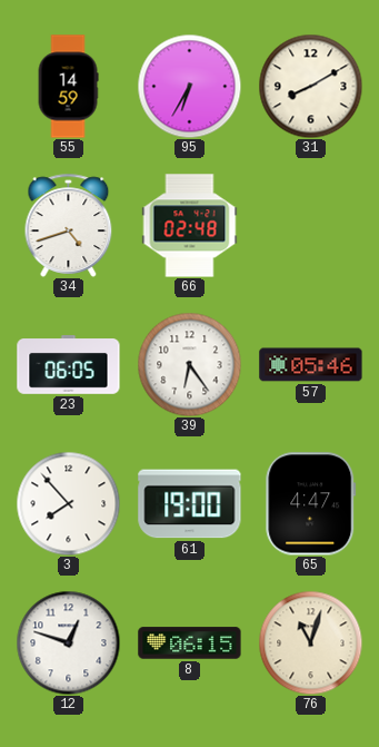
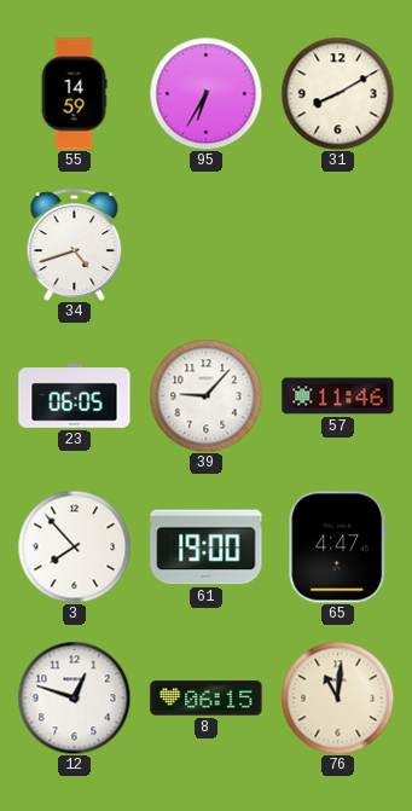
66: 02:48 -> none (190, 226)
39: 6:24 -> 9:07 (205, 395)
57: 05:46 -> 11:46 (338, 396)
76: 11:03 -> 11:01 (337, 697)
